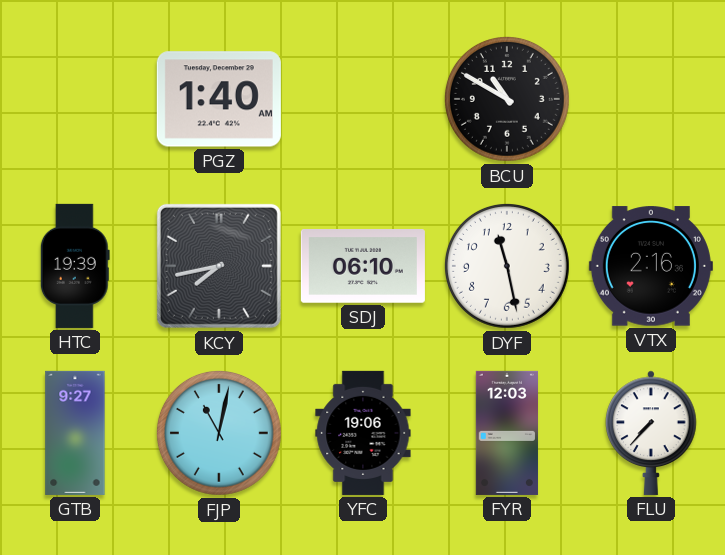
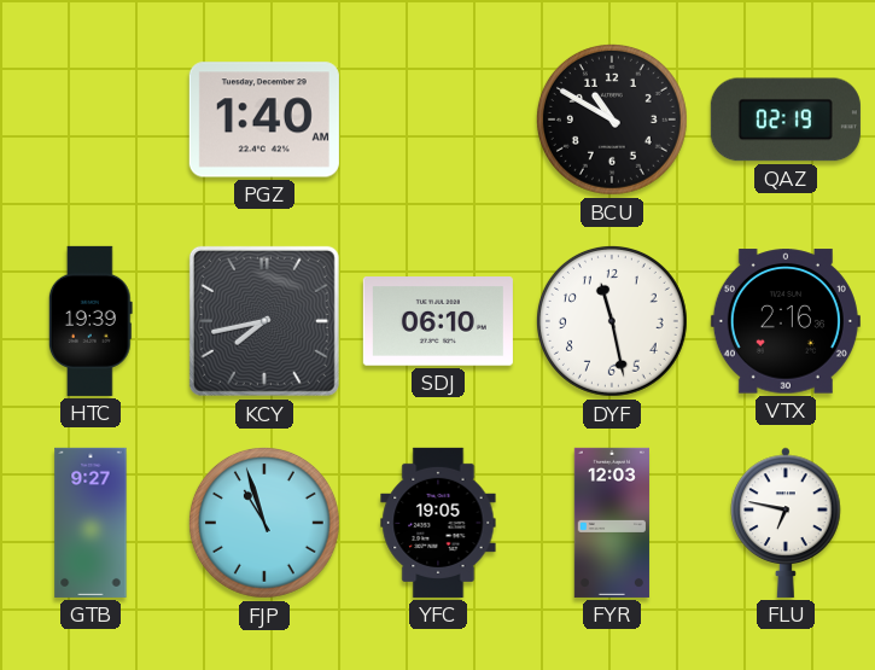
QAZ: none -> 02:19 (786, 120)
FJP: 11:02 -> 10:57 (264, 523)
YFC: 19:06 -> 19:05 (438, 523)
FLU: 7:37 -> 6:47 (786, 523)
